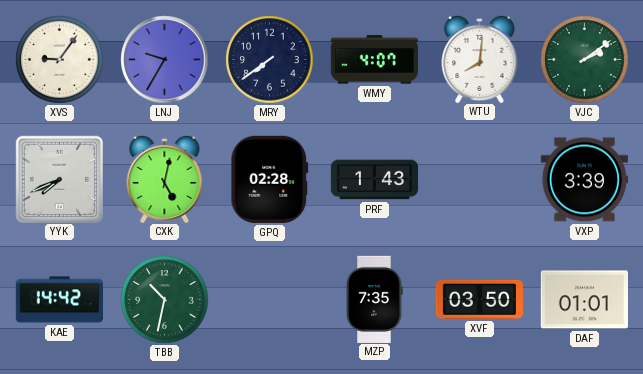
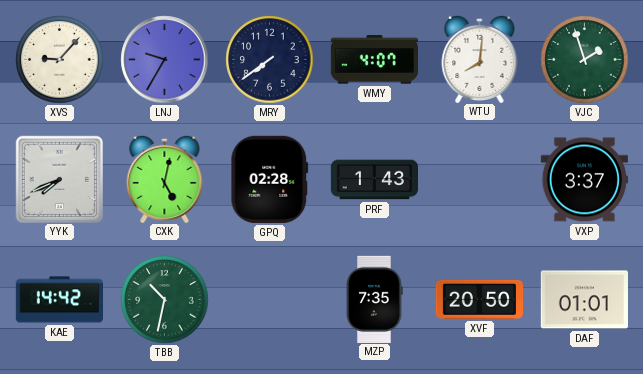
XVS: 9:06 -> 9:07 (60, 60)
VJC: 2:09 -> 1:57 (585, 60)
VXP: 3:39 -> 3:37 (584, 180)
XVF: 03:50 -> 20:50 (479, 299)
